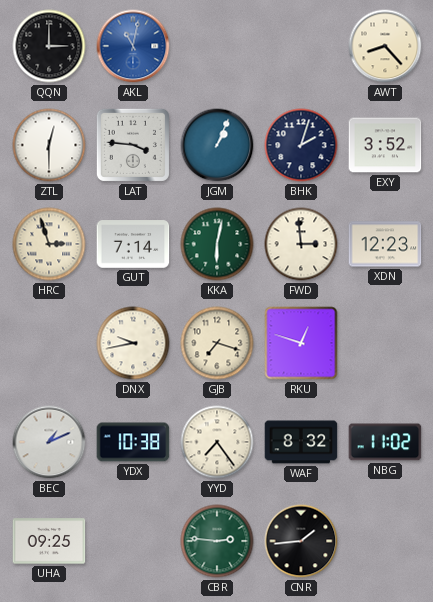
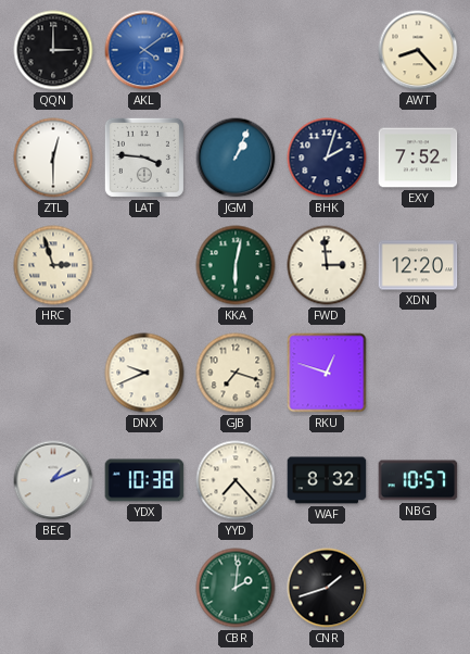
AKL: 11:02 -> 4:09 (144, 50)
EXY: 3:52 -> 7:52 (418, 158)
GUT: 7:14 -> none (133, 244)
XDN: 12:23 -> 12:20 (418, 265)
DNX: 9:43 -> 9:41 (144, 373)
YYD: 7:24 -> 7:23 (236, 480)
NBG: 11:02 -> 10:57 (418, 480)
UHA: 09:25 -> none (49, 541)
CBR: 2:46 -> 2:01 (236, 588)
CNR: 1:44 -> 1:42 (327, 588)
